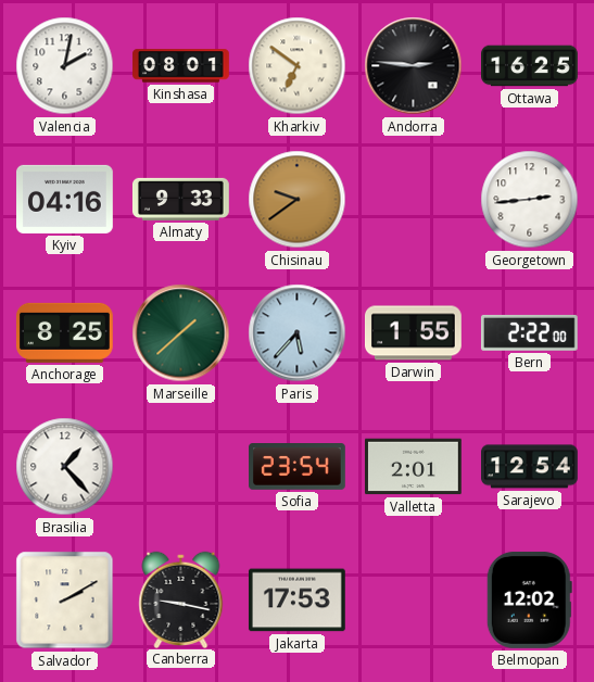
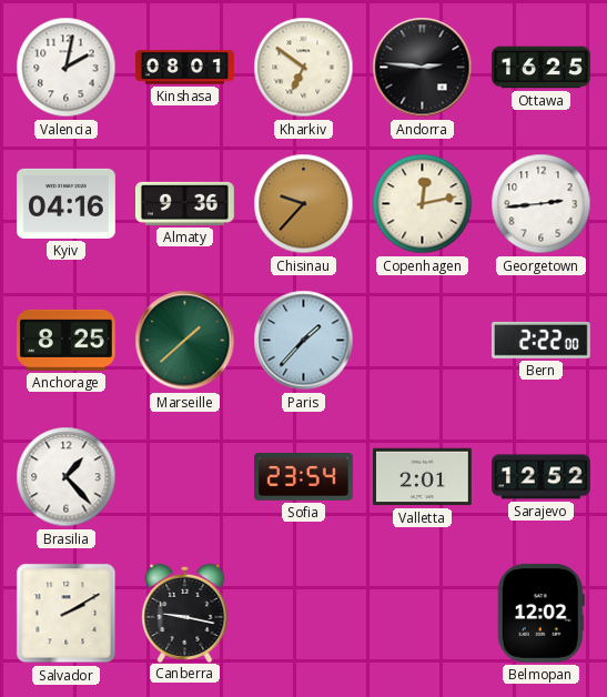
Almaty: 9:33 -> 9:36 (185, 203)
Chisinau: 9:39 -> 9:37 (304, 204)
Copenhagen: none -> 12:13 (423, 204)
Paris: 5:37 -> 1:37 (304, 341)
Darwin: 1:55 -> none (414, 333)
Sarajevo: 12:54 -> 12:52 (542, 477)
Jakarta: 17:53 -> none (296, 601)
